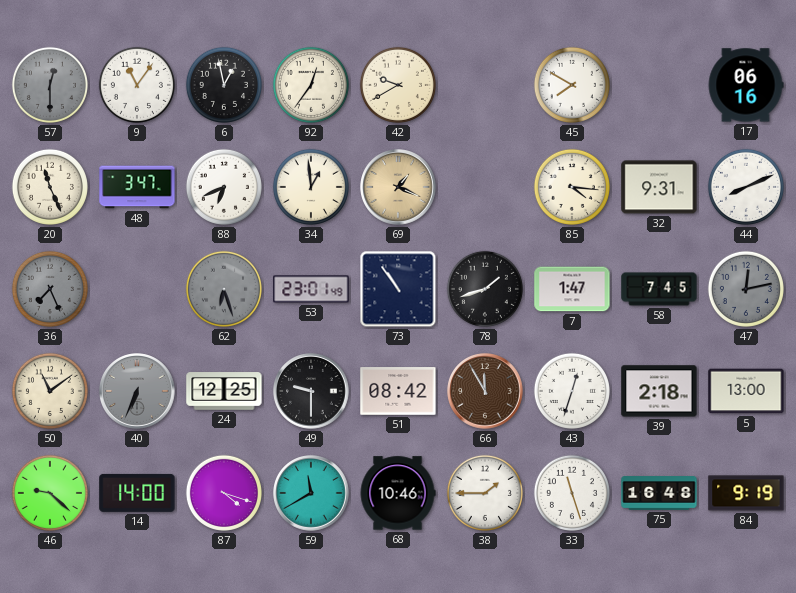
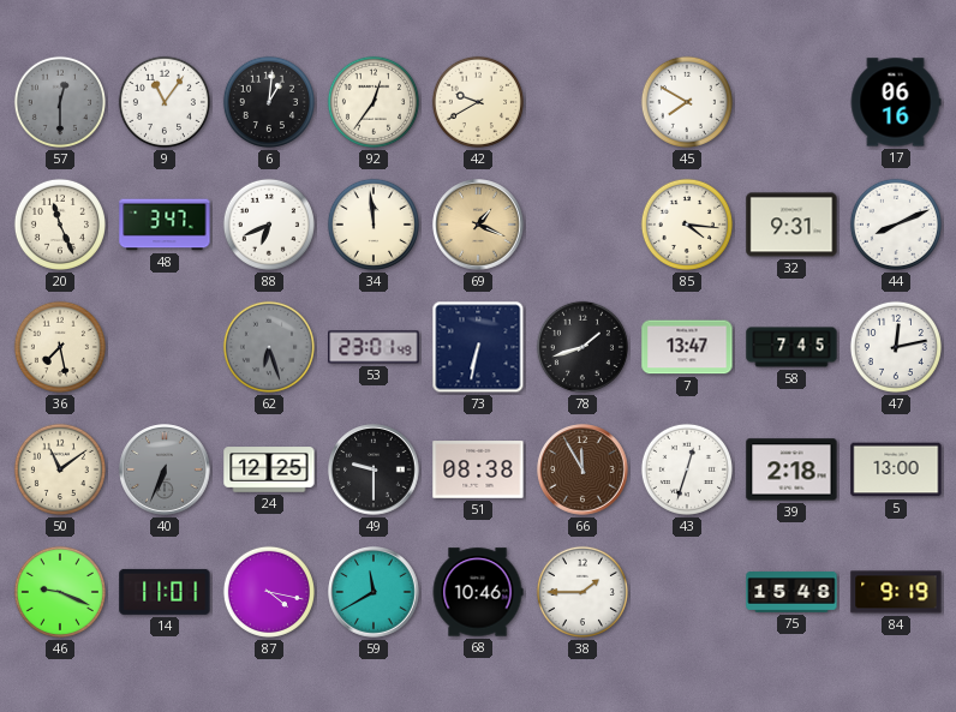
6: 12:58 -> 1:01 (269, 102)
34: 12:59 -> 11:59 (374, 225)
36: 7:26 -> 7:28 (60, 347)
36 dial: grey -> cream (60, 347)
73: 10:54 -> 6:32 (478, 347)
7: 1:47 -> 13:47 (687, 347)
47 dial: grey -> white (896, 347)
51: 08:42 -> 08:38 (478, 469)
46: 9:22 -> 9:19 (60, 592)
14: 14:00 -> 11:01 (165, 592)
87: 4:18 -> 4:17 (269, 592)
33: 11:27 -> none (572, 493)
75: 16:48 -> 15:48 (791, 592)
